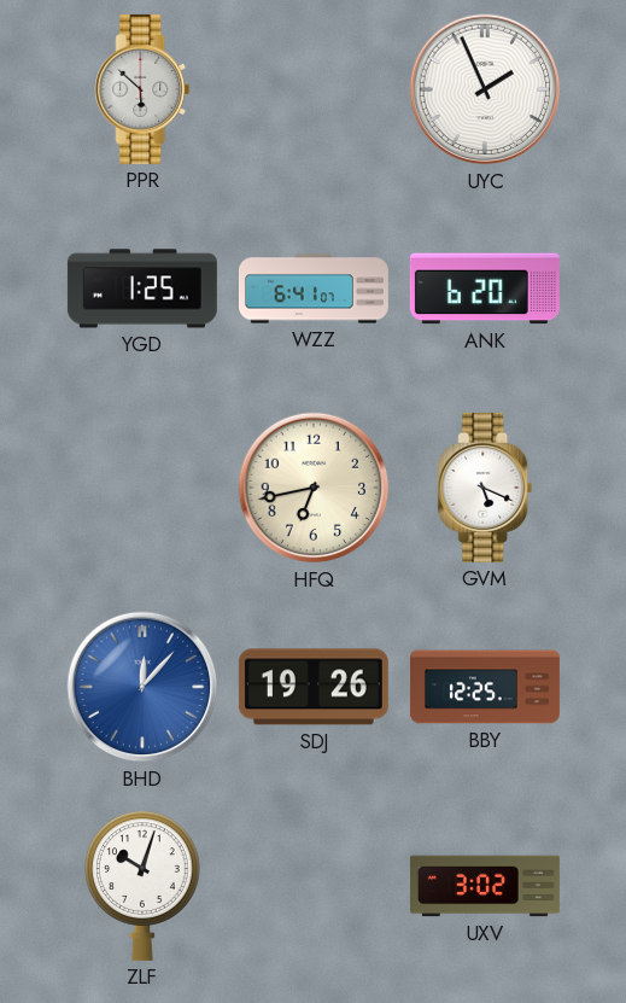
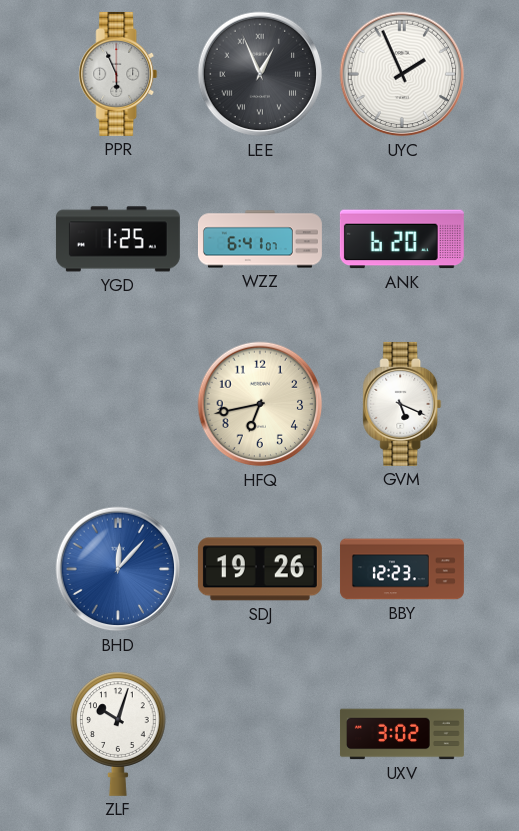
PPR: 5:52 -> 5:56 (118, 74)
LEE: none -> 12:56 (260, 74)
BBY: 12:25 -> 12:23 (402, 569)
